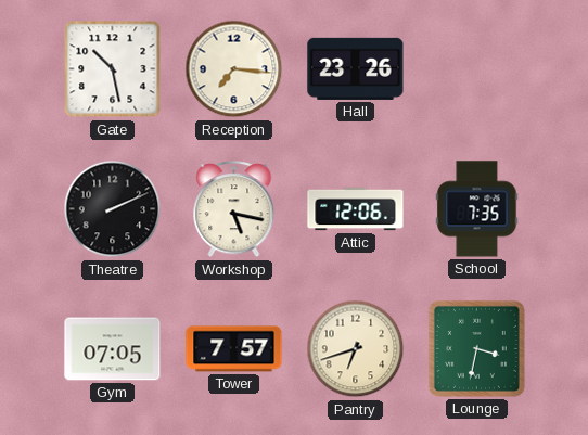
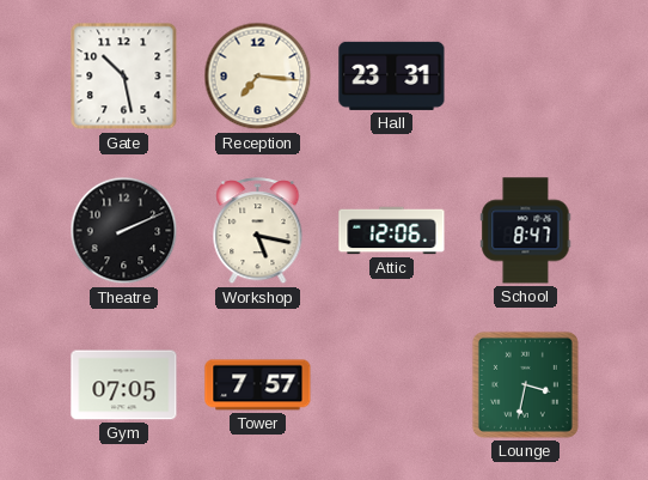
Hall: 23:26 -> 23:31 (392, 75)
School: 7:35 -> 8:47 (526, 231)
Pantry: 6:42 -> none (356, 349)
